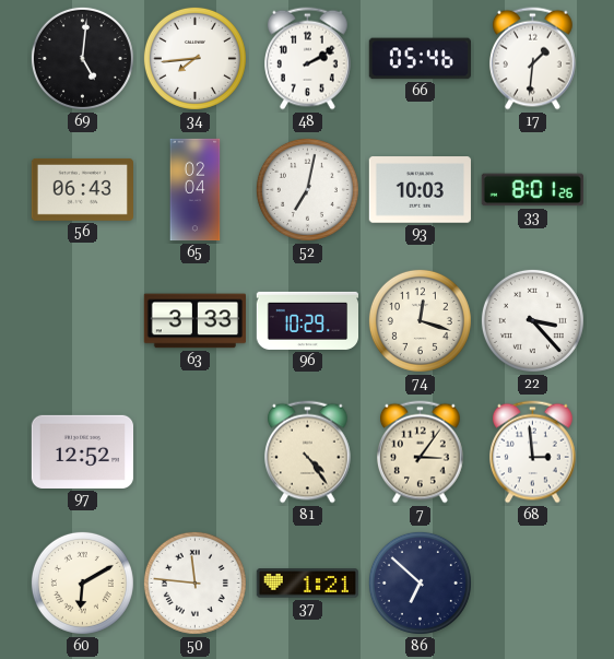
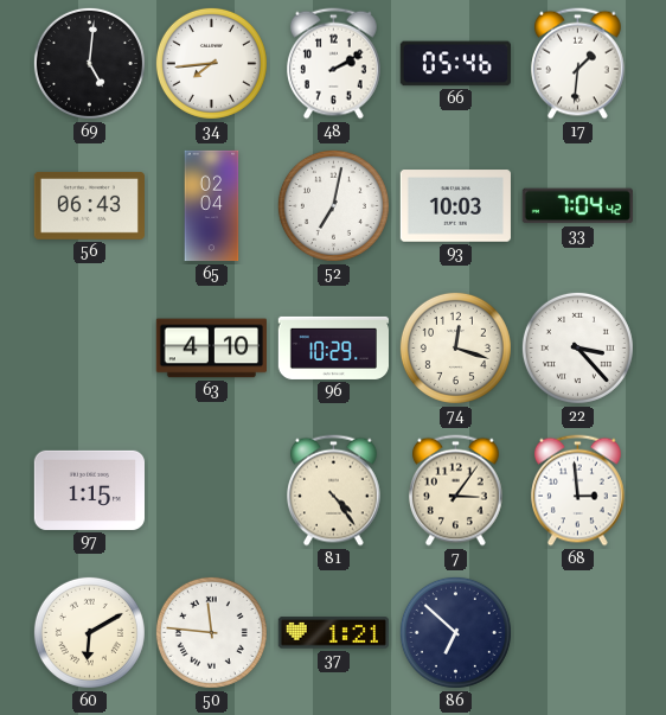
33: 8:01 -> 7:04 (577, 206)
63: 3:33 -> 4:10 (211, 349)
97: 12:52 -> 1:15 (89, 490)
